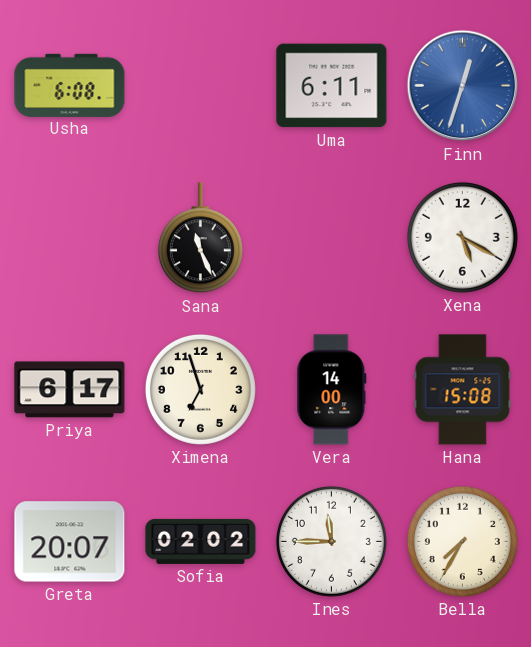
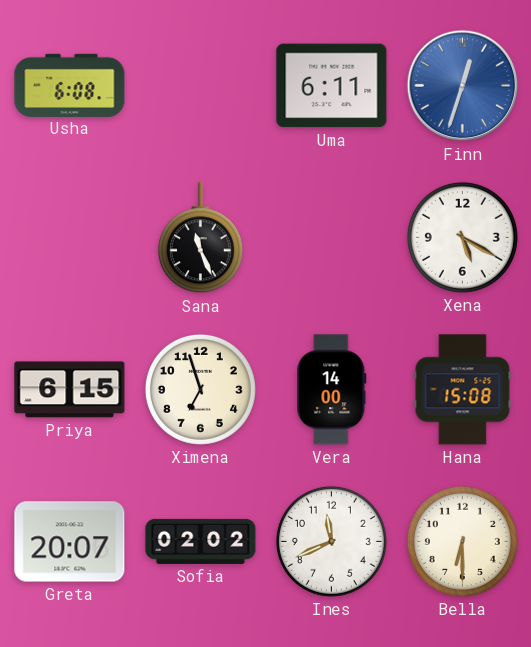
Priya: 6:17 -> 6:15 (70, 390)
Ines: 11:45 -> 11:41 (331, 541)
Bella: 7:35 -> 6:30 (462, 541)
